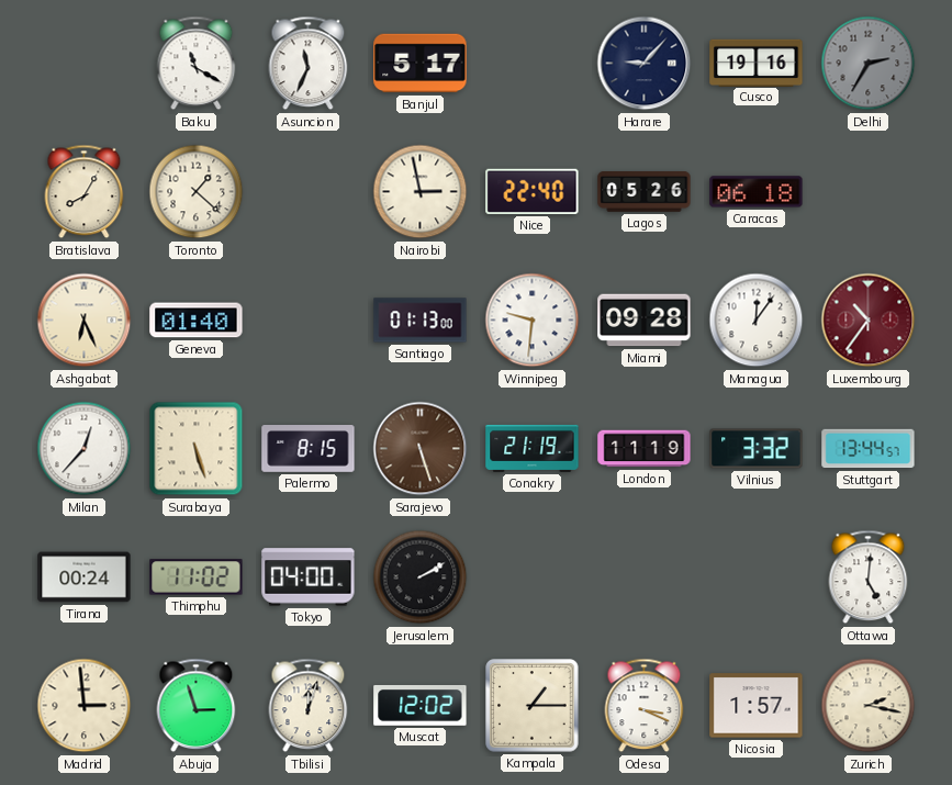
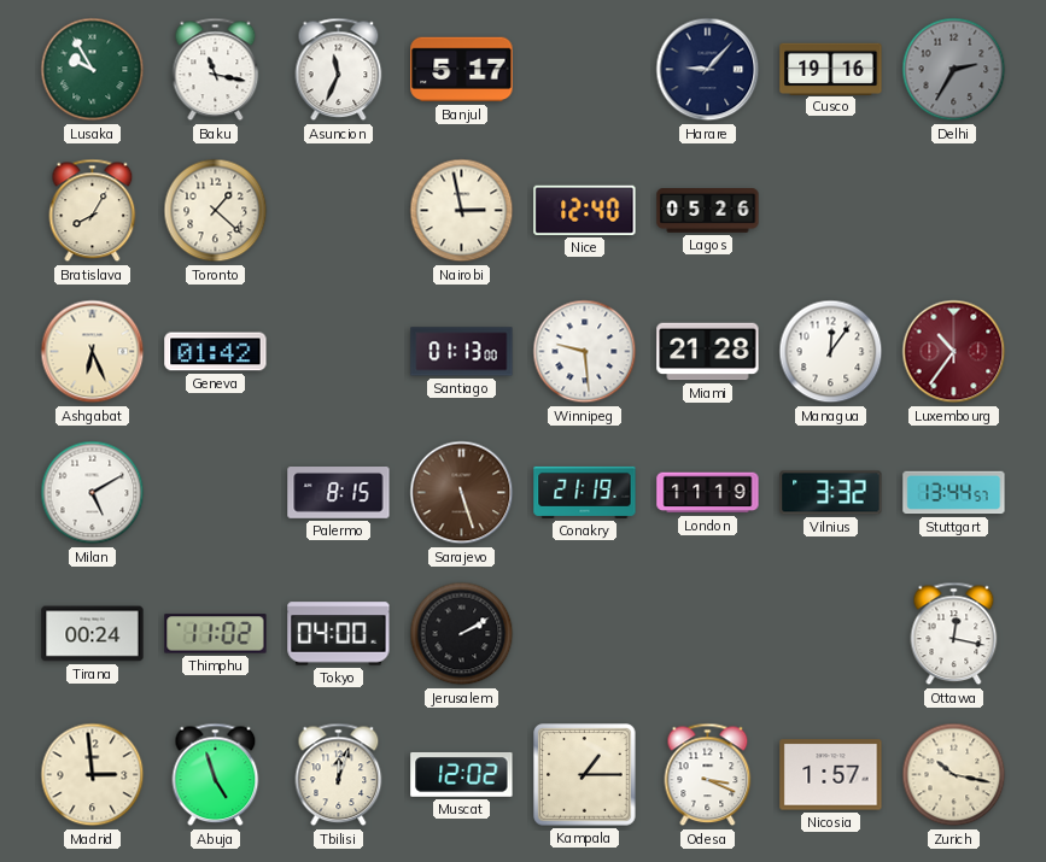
Lusaka: none -> 9:55 (93, 70)
Baku: 11:20 -> 11:17 (216, 70)
Nice: 22:40 -> 12:40 (585, 210)
Caracas: 06:18 -> none (757, 192)
Geneva: 01:40 -> 01:42 (216, 352)
Winnipeg: 9:31 -> 9:29 (585, 352)
Miami: 09:28 -> 21:28 (708, 352)
Milan: 12:37 -> 5:10 (93, 493)
Surabaya: 5:27 -> none (197, 449)
Ottawa: 5:01 -> 12:17 (954, 634)
Abuja: 2:57 -> 4:57 (216, 775)
Zurich: 2:17 -> 10:17 (954, 775)
